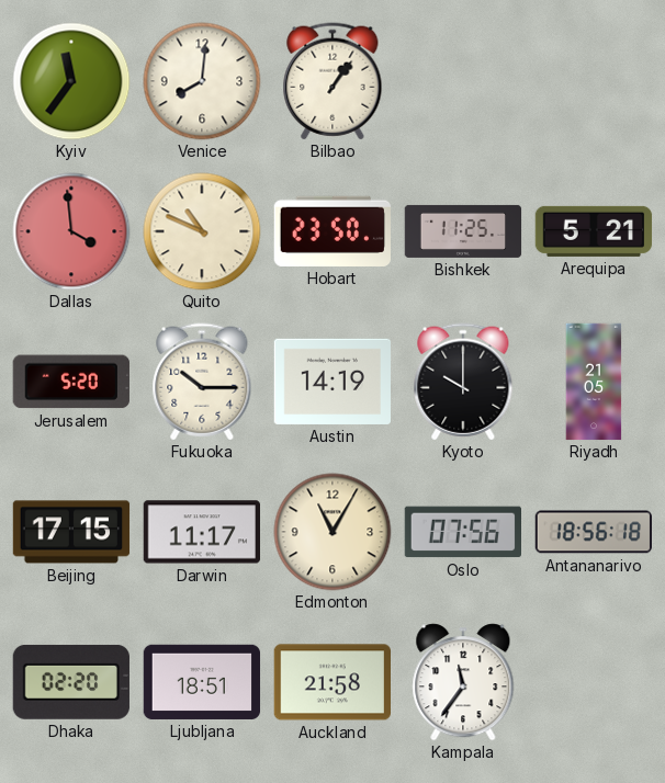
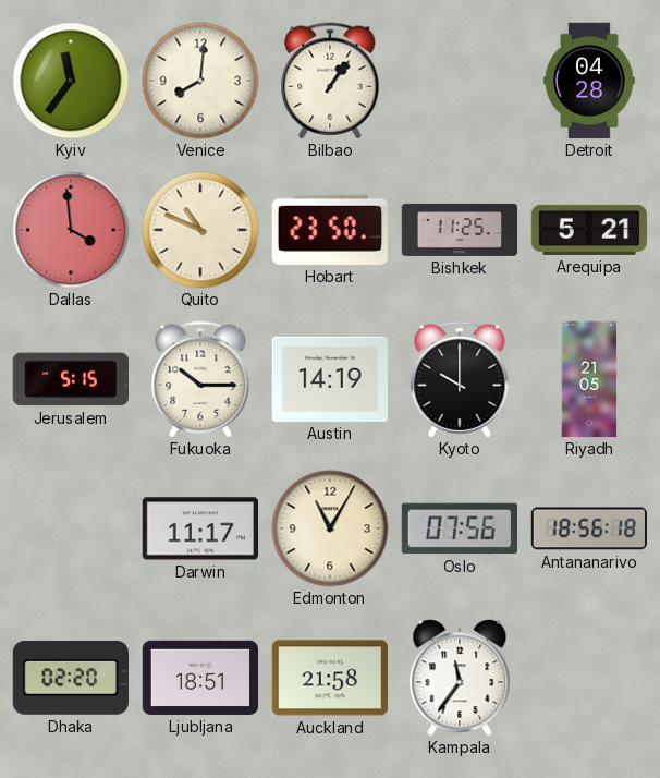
Detroit: none -> 04:28 (589, 81)
Jerusalem: 5:20 -> 5:15 (71, 379)
Beijing: 17:15 -> none (71, 532)
